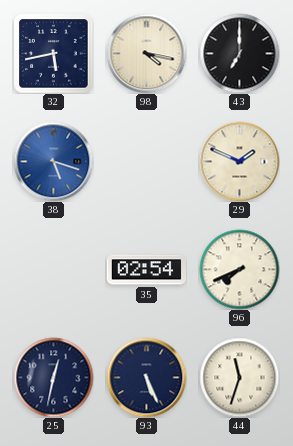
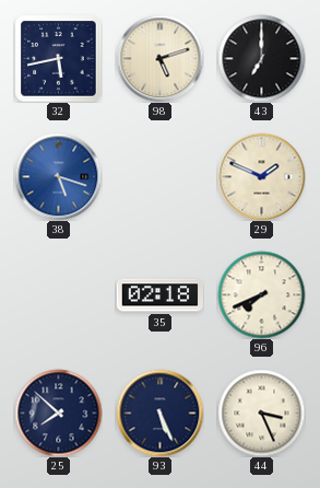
98: 4:17 -> 5:12 (159, 58)
35: 02:54 -> 02:18 (159, 295)
25: 12:32 -> 7:52 (58, 413)
44: 11:33 -> 3:26 (261, 413)
